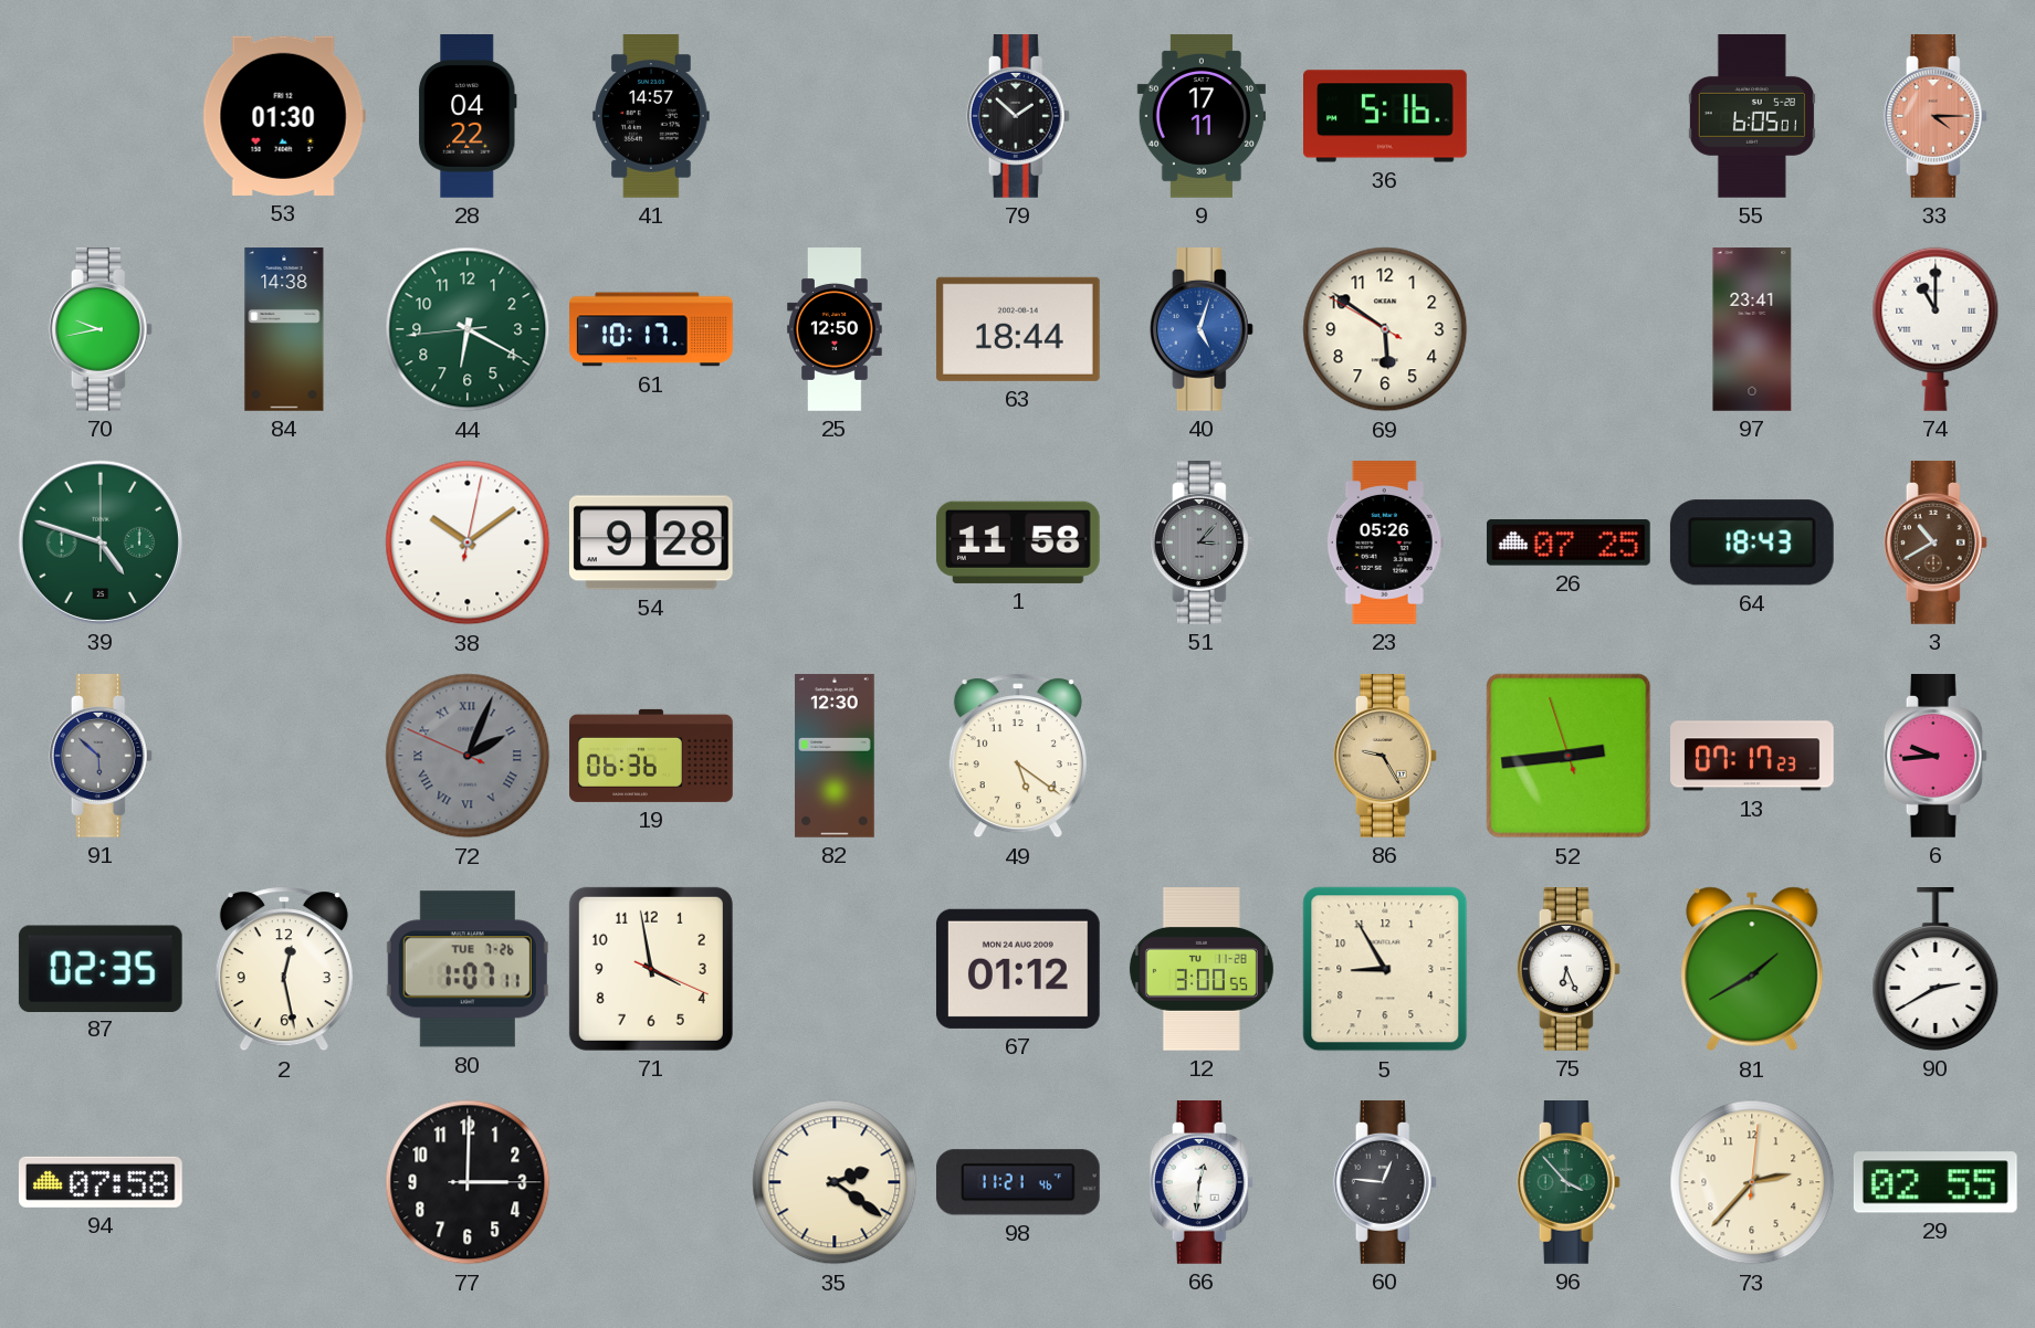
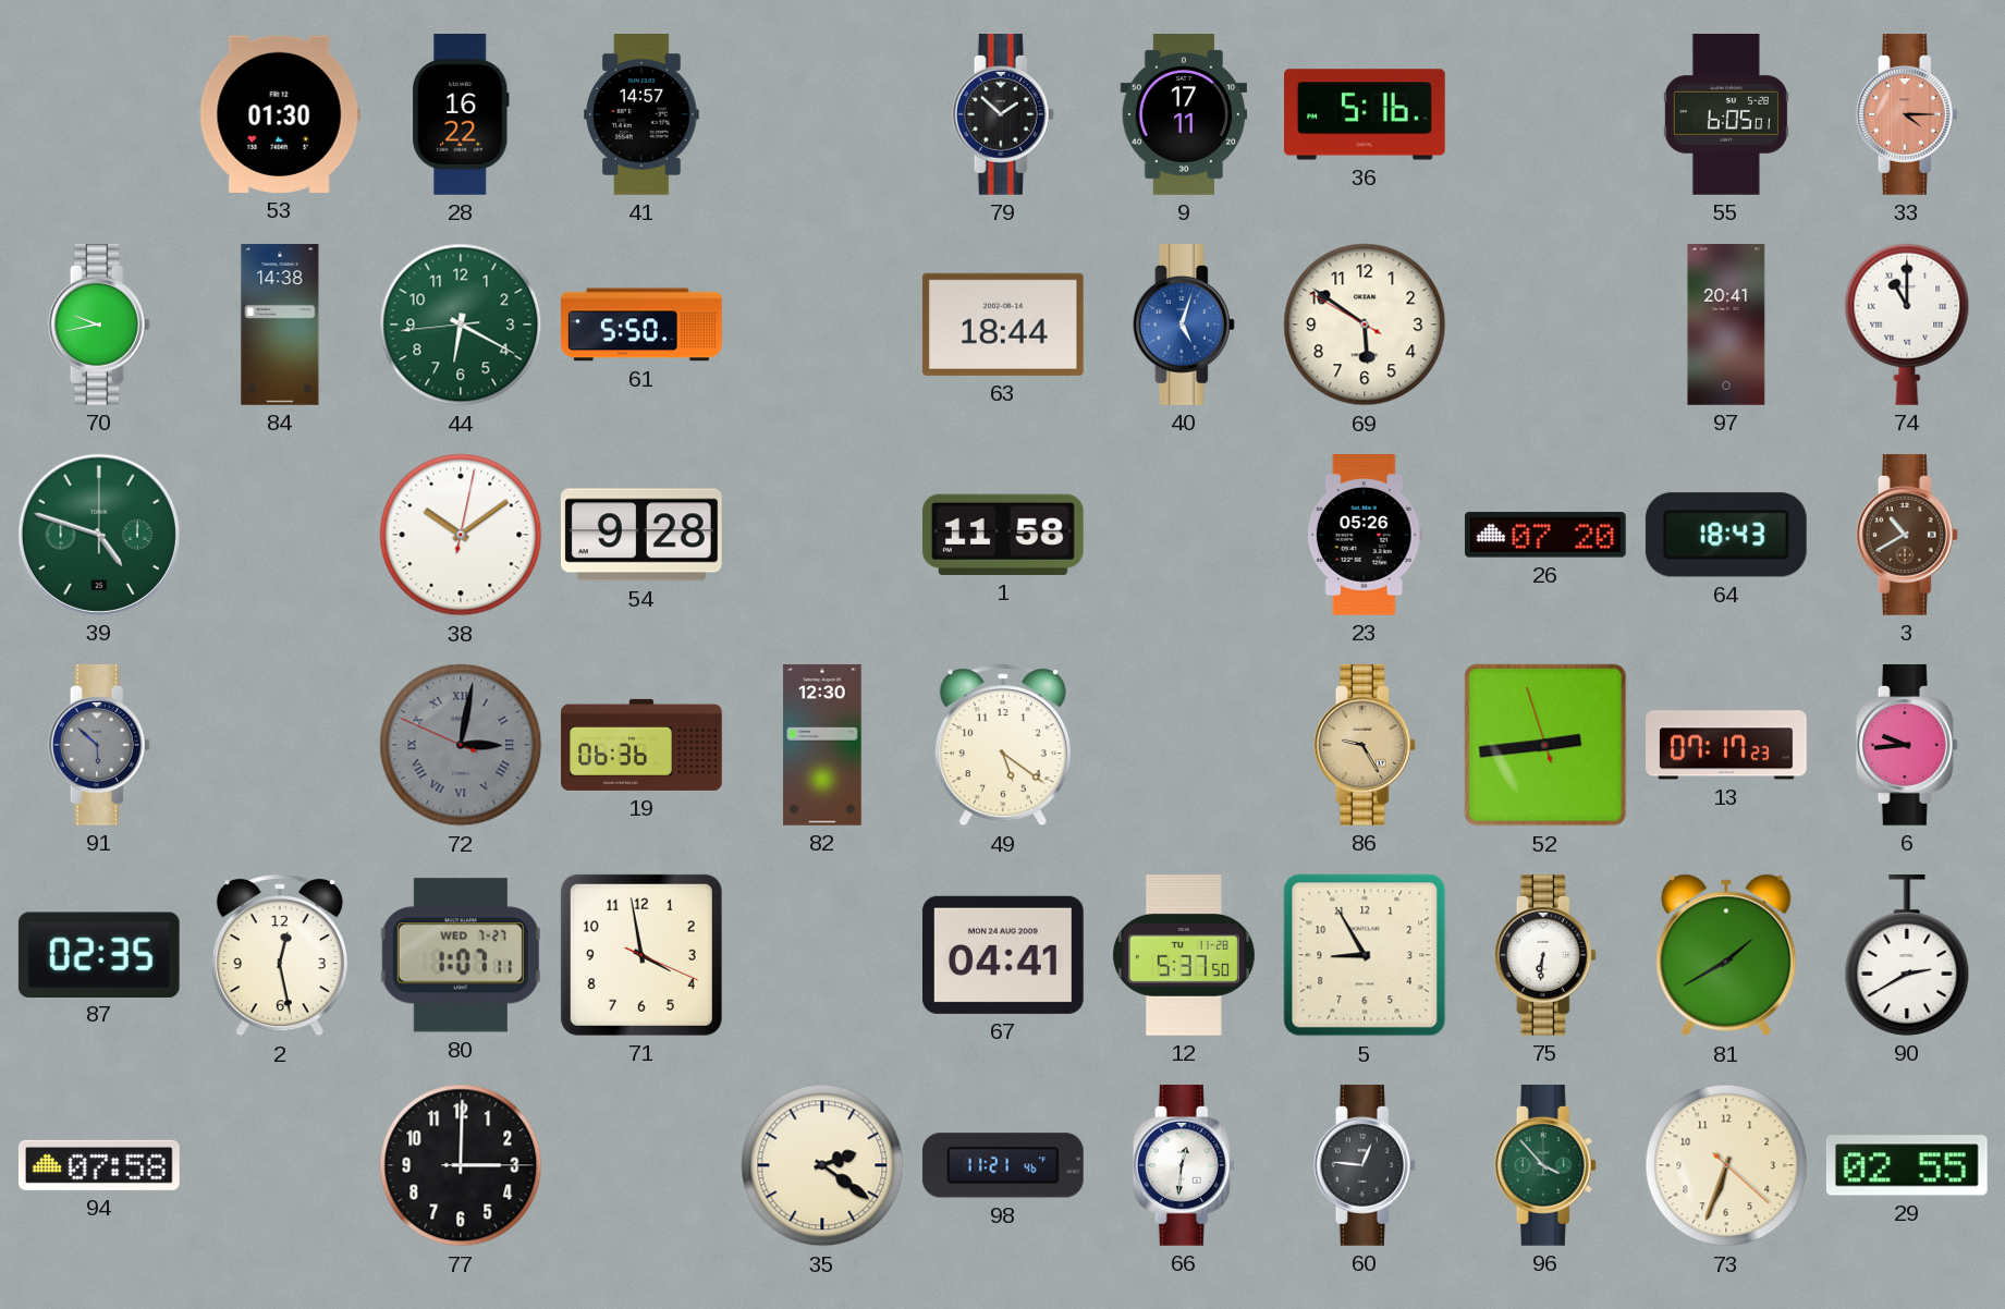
28: 04:22 -> 16:22 (461, 115)
61: 10:17 -> 5:50 (641, 325)
25: 12:50 -> none (835, 329)
97: 23:41 -> 20:41 (1726, 325)
51: 3:07 -> none (1202, 544)
26: 07:25 -> 07:20 (1545, 535)
72: 2:03 -> 3:01 (461, 745)
80 date: TUE 7-26 -> WED 7-27 (461, 955)
67: 01:12 -> 04:41 (1003, 955)
12: 3:00 -> 5:37 (1184, 956)
75: 6:26 -> 6:31 (1545, 956)
73: 2:37 -> 6:33 (1726, 1165)
